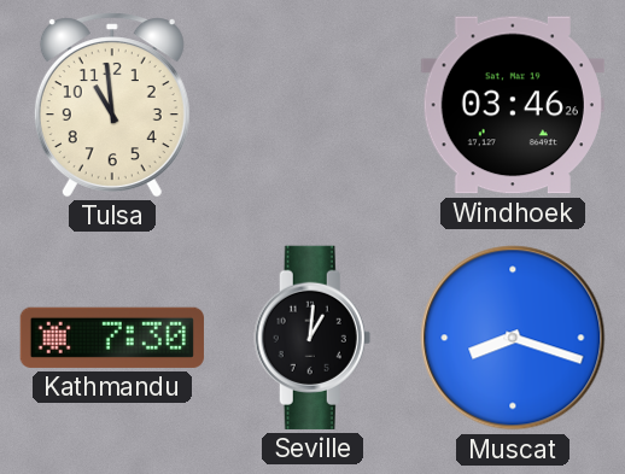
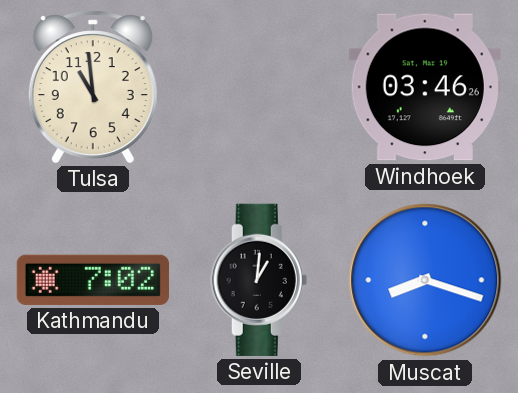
Kathmandu: 7:30 -> 7:02 (93, 280)
